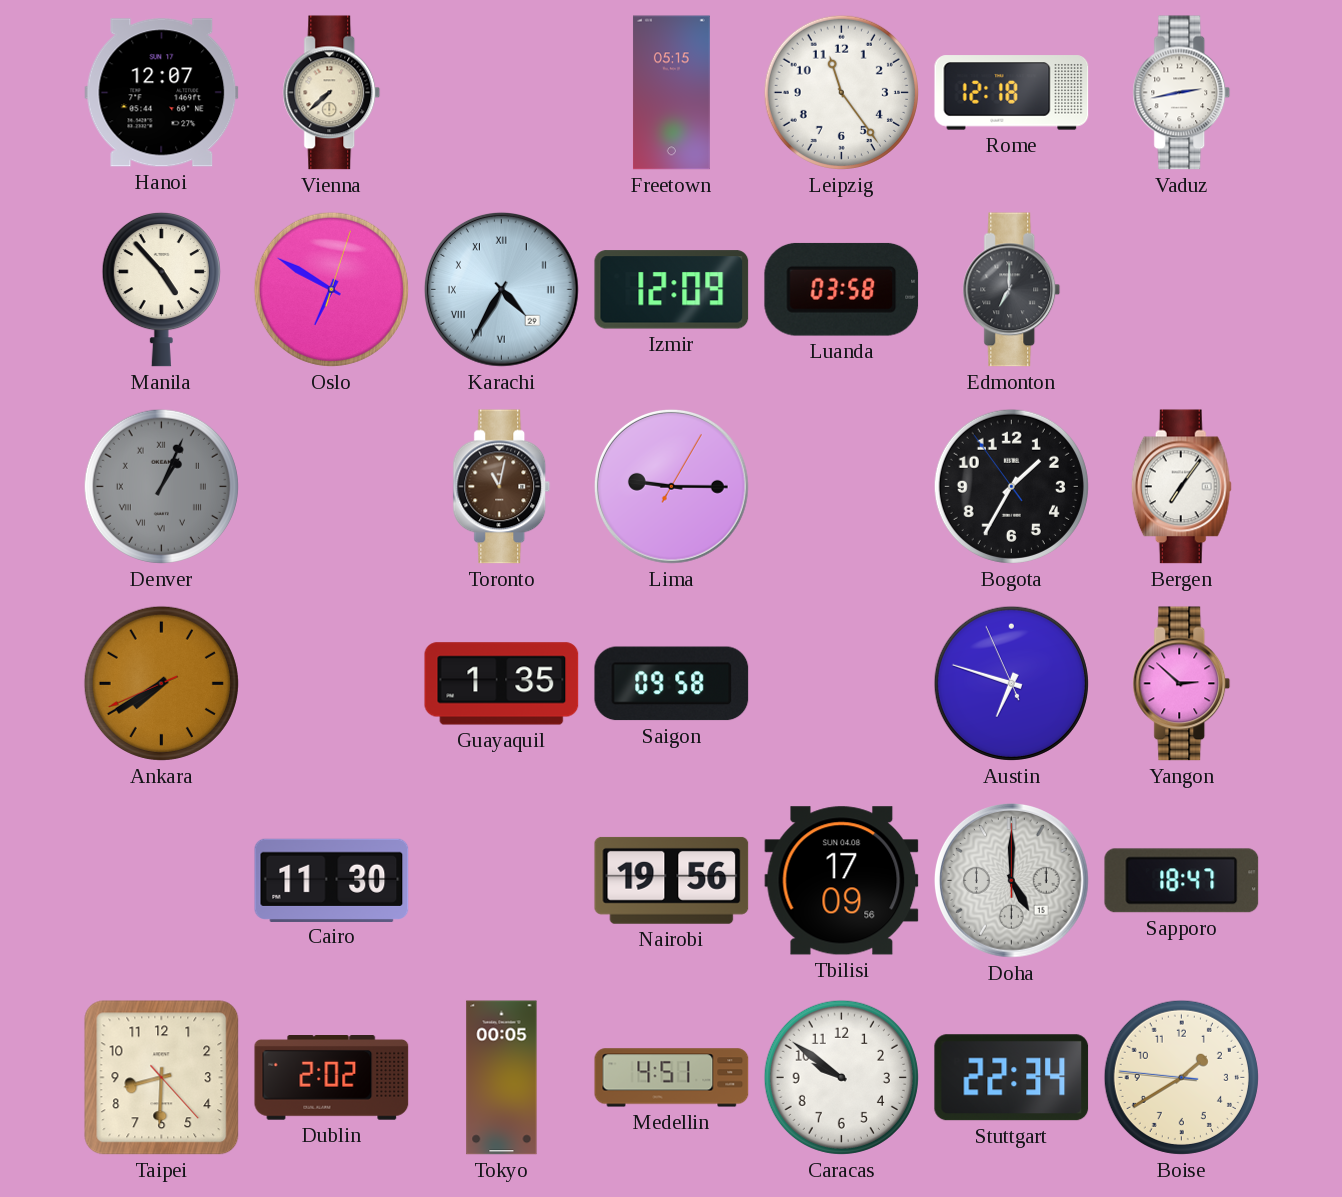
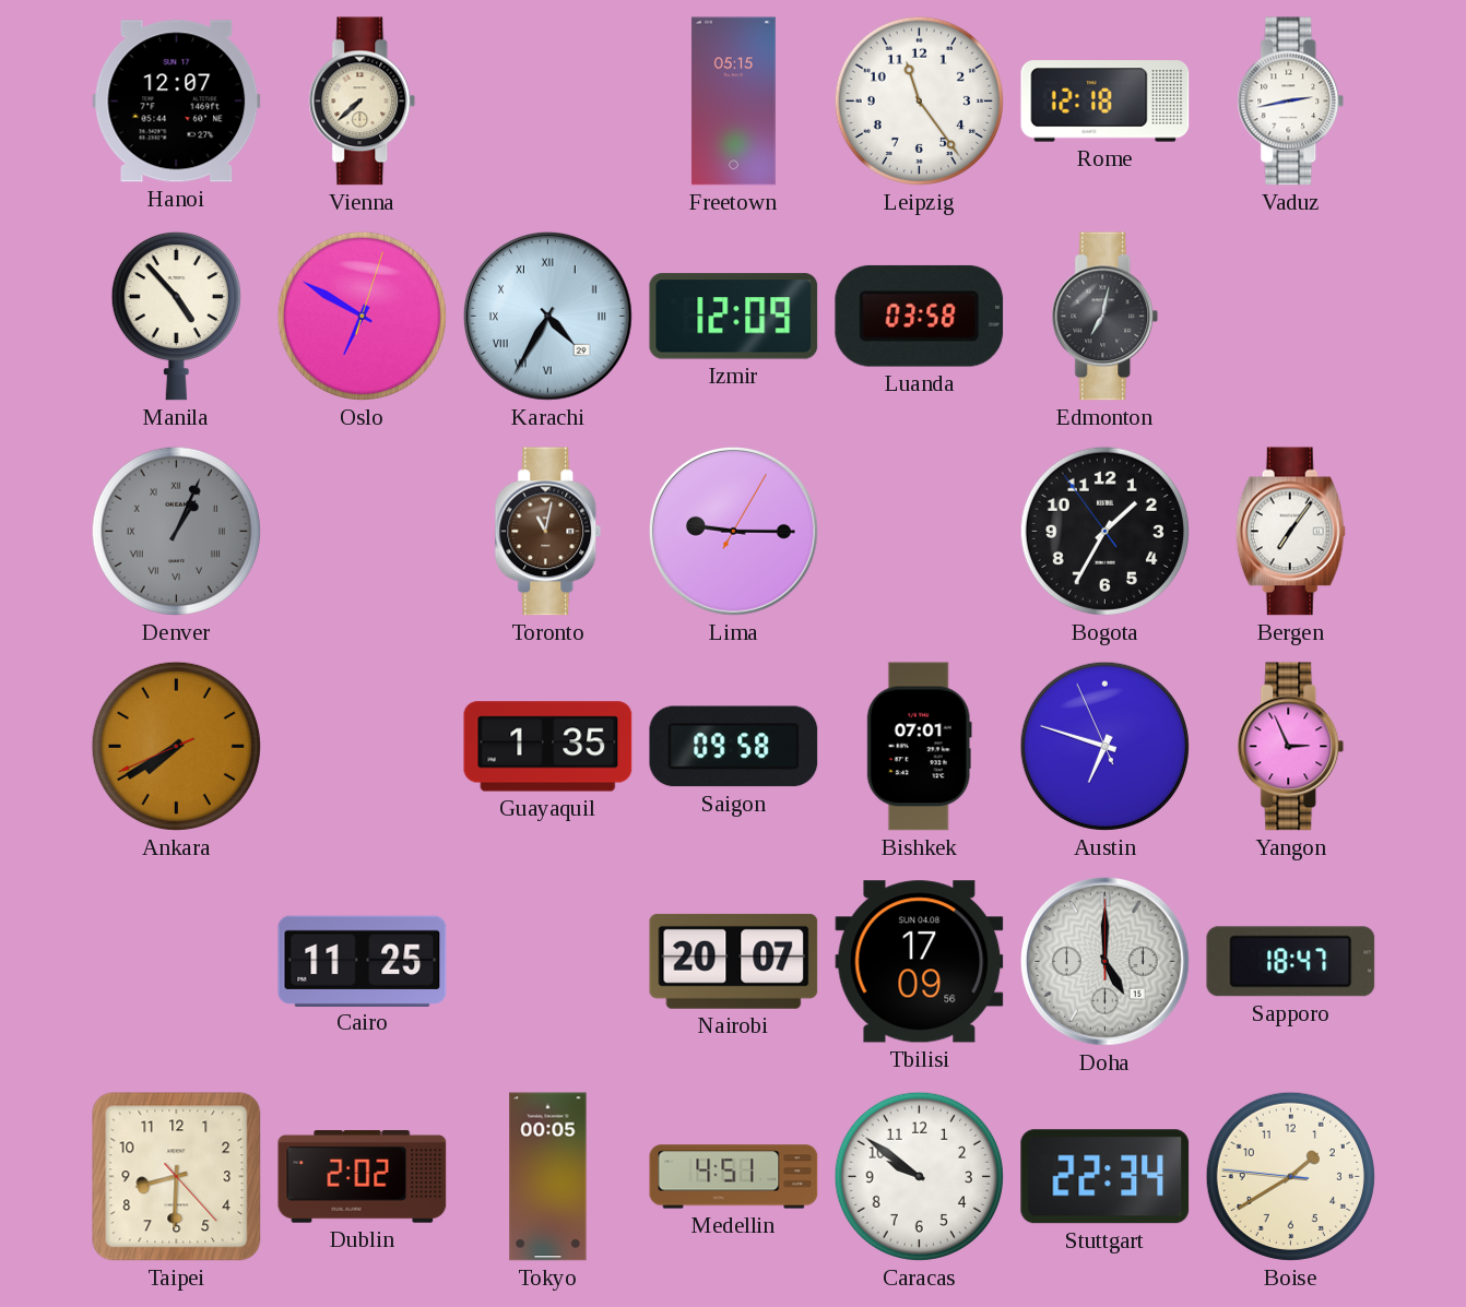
Edmonton: 7:00 -> 7:02 (1106, 317)
Bishkek: none -> 07:01 (919, 747)
Yangon: 2:52 -> 2:56 (1291, 747)
Cairo: 11:30 -> 11:25 (363, 961)
Nairobi: 19:56 -> 20:07 (734, 961)
